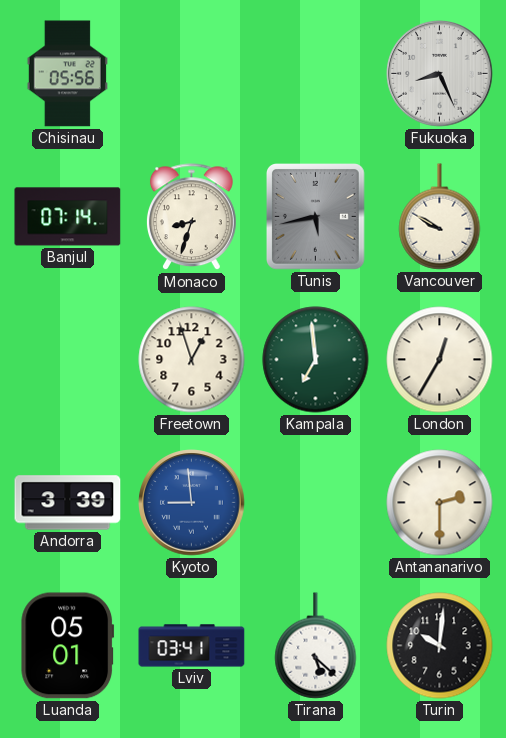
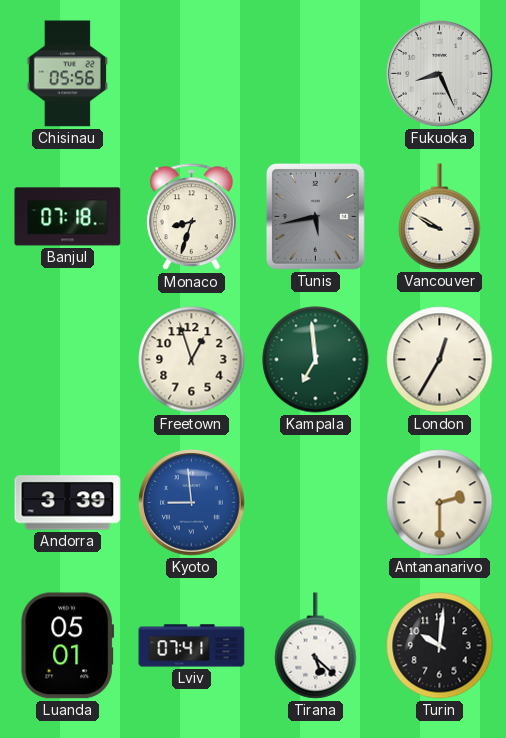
Banjul: 07:14 -> 07:18 (68, 217)
Lviv: 03:41 -> 07:41 (192, 646)
